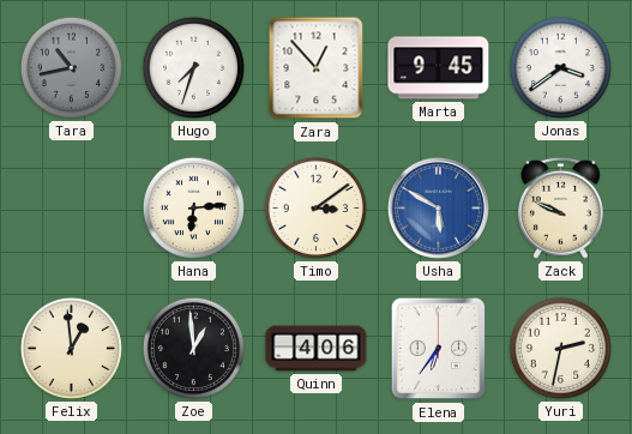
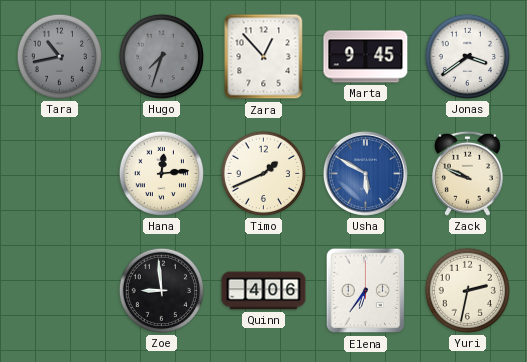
Hugo dial: white -> grey (161, 56)
Hana: 6:14 -> 12:14 (161, 173)
Timo: 3:09 -> 1:41 (263, 173)
Felix: 12:59 -> none (71, 348)
Zoe: 12:59 -> 8:59 (161, 290)
